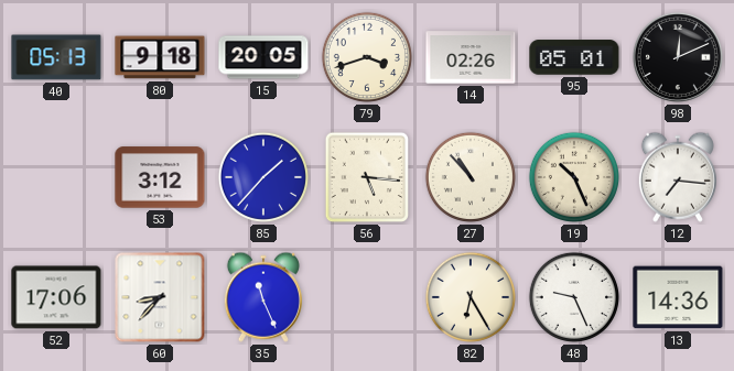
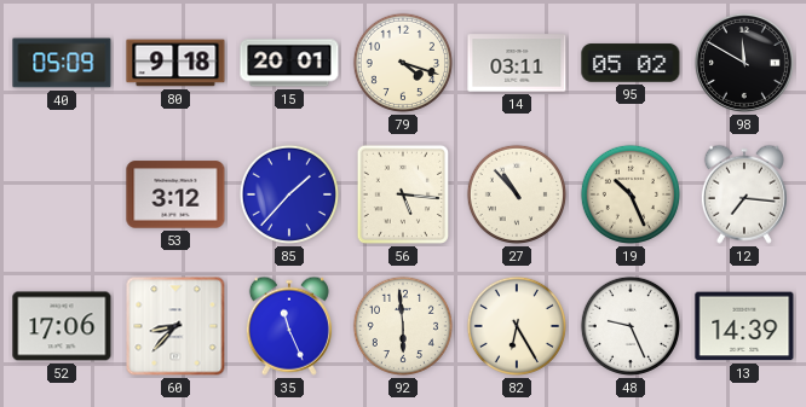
40: 05:13 -> 05:09 (62, 63)
15: 20:05 -> 20:01 (289, 63)
79: 3:42 -> 4:18 (403, 63)
14: 02:26 -> 03:11 (517, 63)
95: 05:01 -> 05:02 (631, 63)
98: 12:11 -> 11:50 (744, 63)
92: none -> 5:59 (403, 326)
13: 14:36 -> 14:39 (744, 326)
